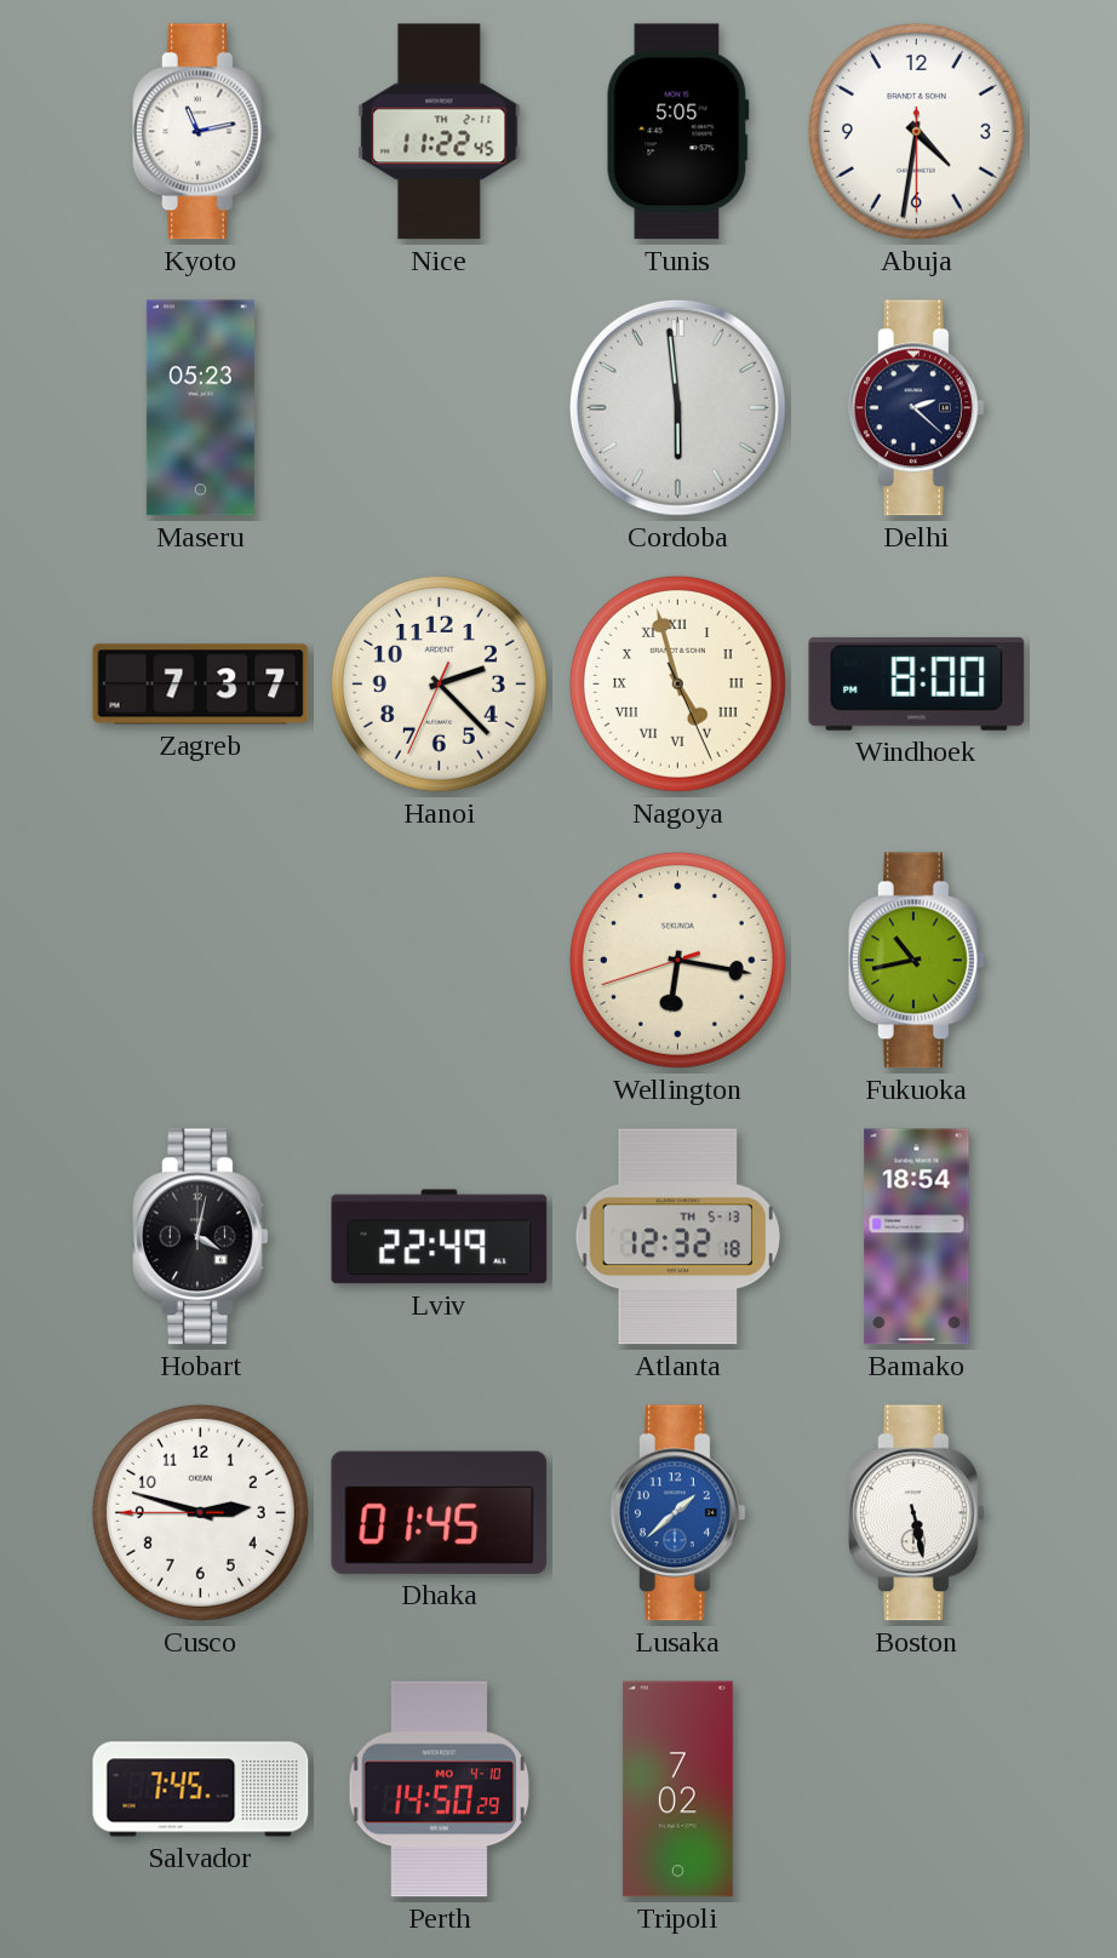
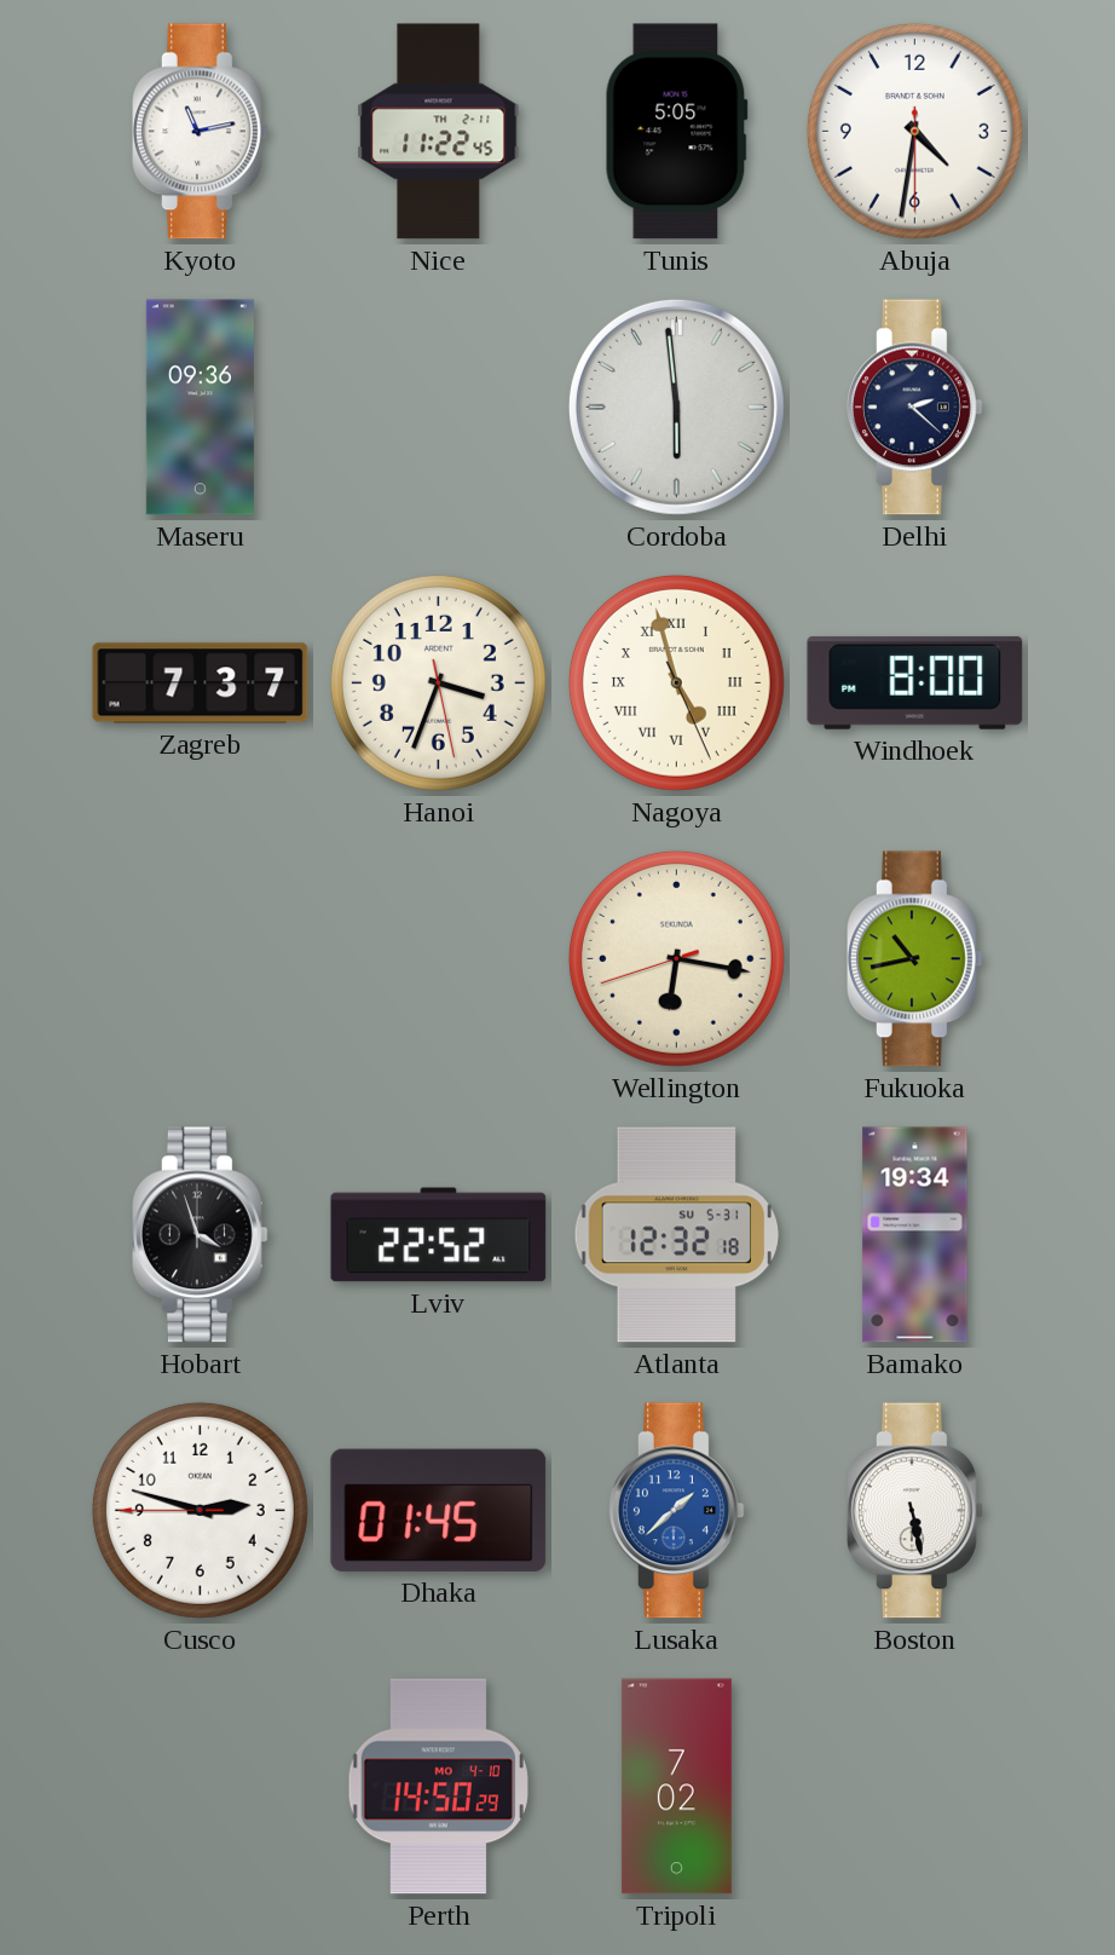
Maseru: 05:23 -> 09:36 (200, 408)
Hanoi: 2:22 -> 3:33 (438, 682)
Hobart: 4:02 -> 3:57 (201, 1235)
Lviv: 22:49 -> 22:52 (439, 1235)
Atlanta date: TH 5-13 -> SU 5-31 (676, 1235)
Bamako: 18:54 -> 19:34 (915, 1235)
Salvador: 7:45 -> none (201, 1790)
